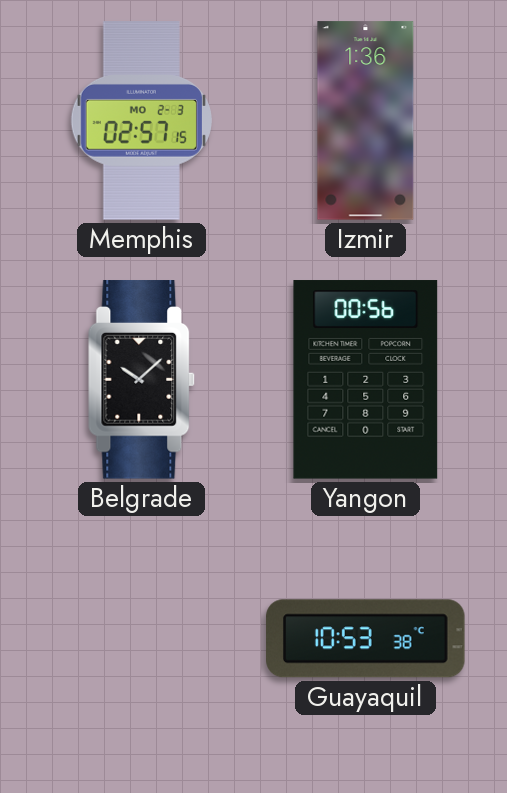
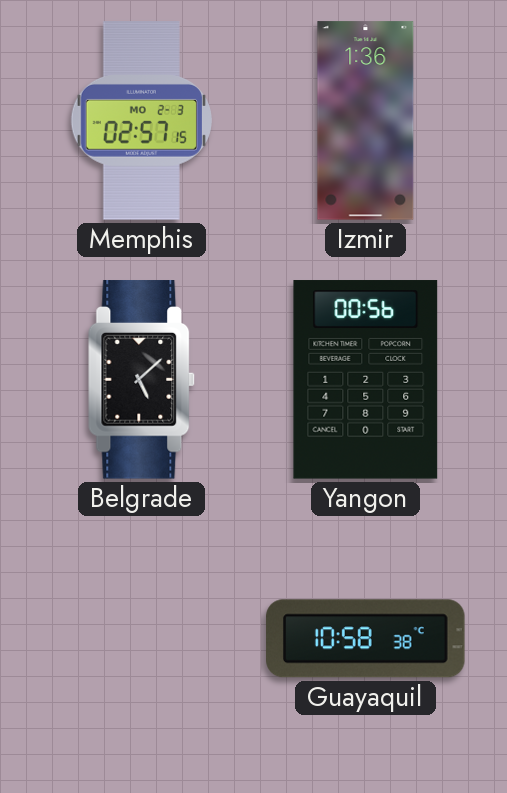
Belgrade: 10:08 -> 5:08 (142, 380)
Guayaquil: 10:53 -> 10:58 (366, 639)
